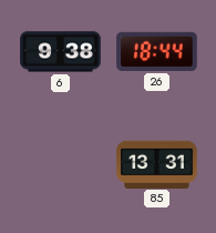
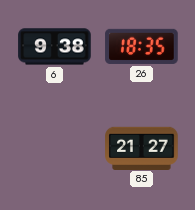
26: 18:44 -> 18:35 (142, 46)
85: 13:31 -> 21:27 (142, 148)
